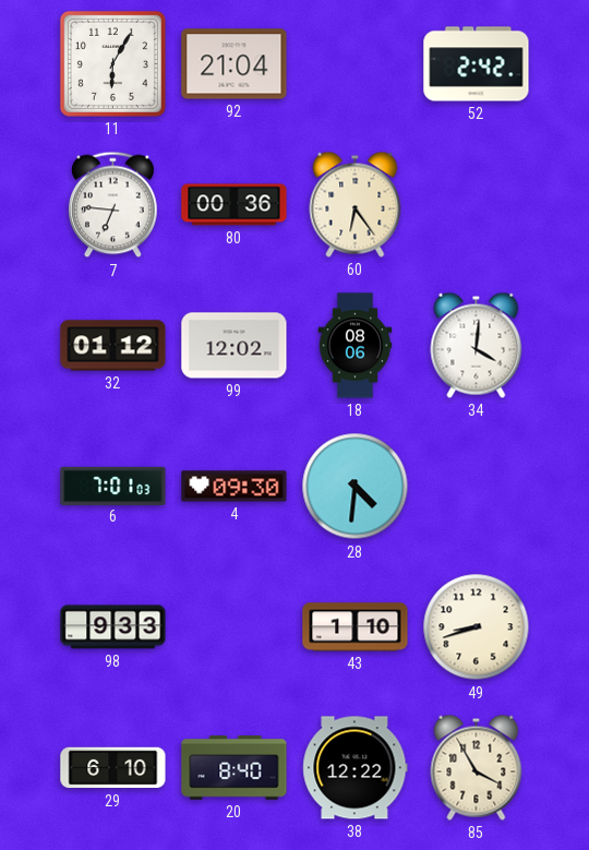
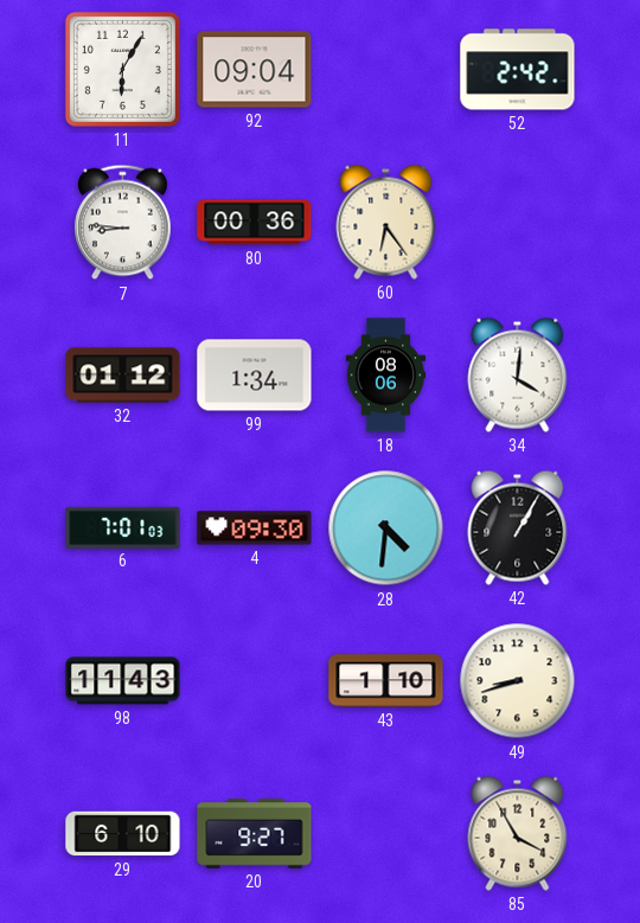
92: 21:04 -> 09:04 (255, 70)
7: 6:46 -> 8:46 (123, 223)
99: 12:02 -> 1:34 (255, 376)
42: none -> 1:05 (518, 527)
98: 9:33 -> 11:43 (123, 681)
20: 8:40 -> 9:27 (255, 834)
38: 12:22 -> none (356, 768)
